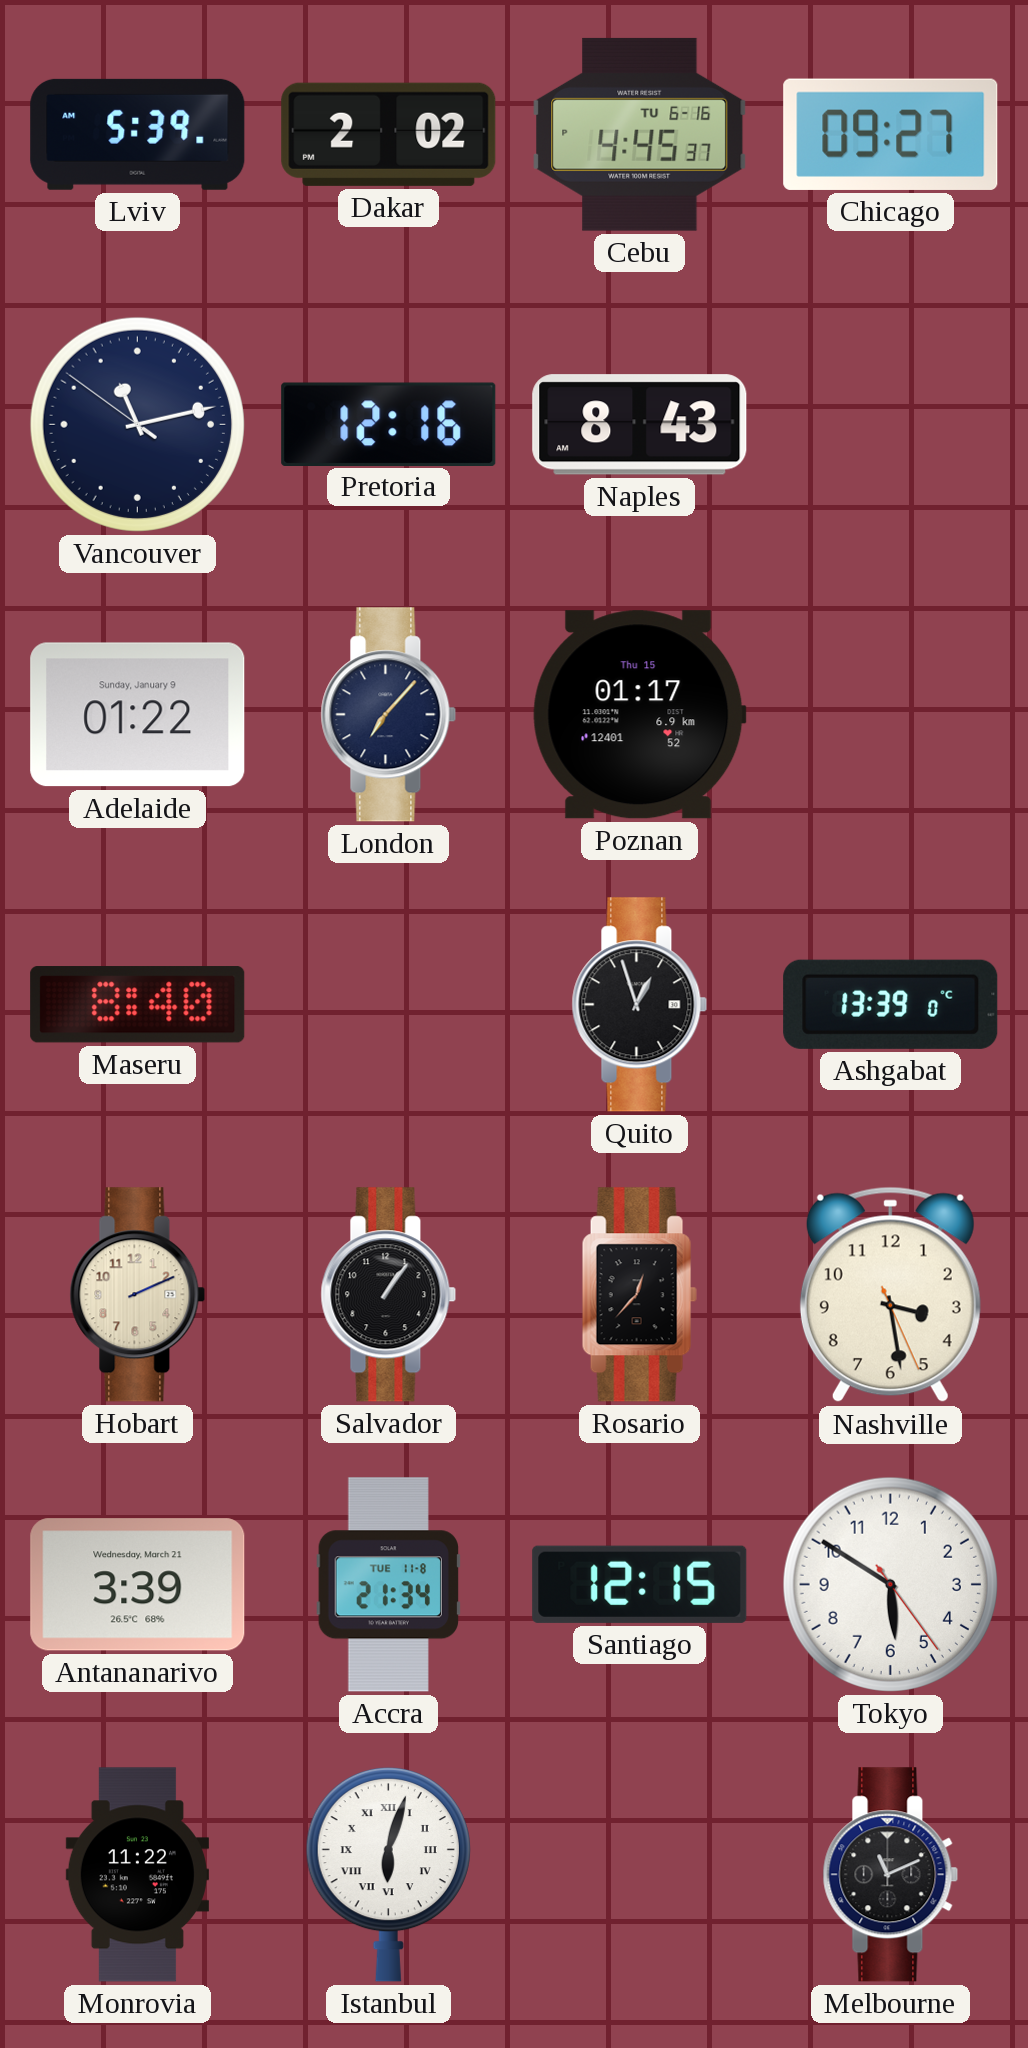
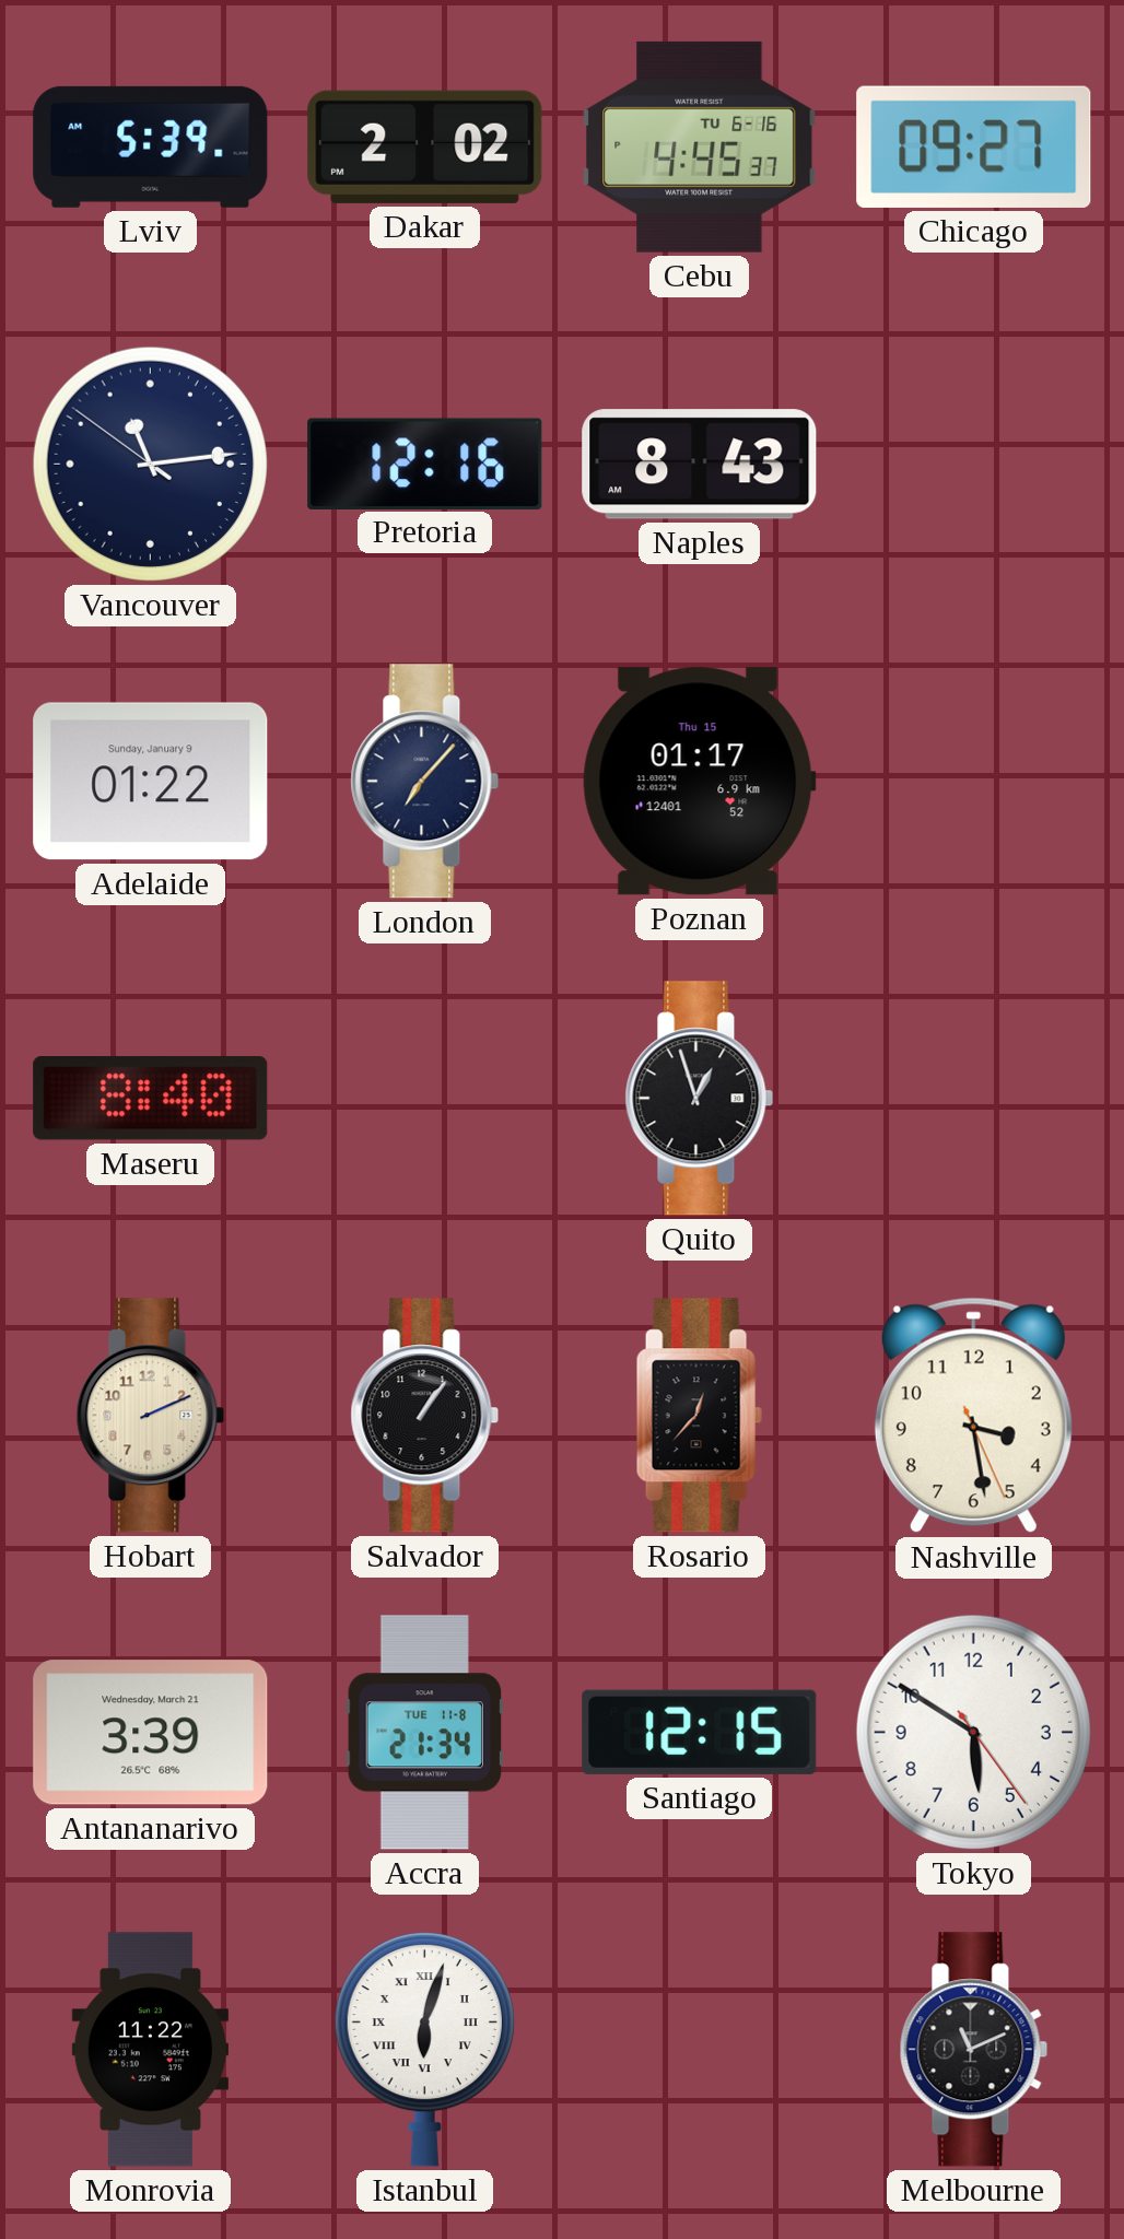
Vancouver: 11:12 -> 11:13 (150, 464)
Ashgabat: 13:39 -> none (891, 1004)
